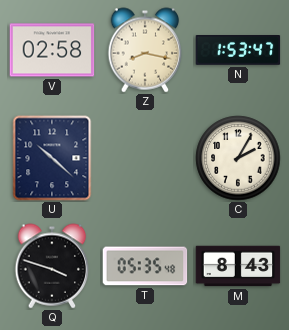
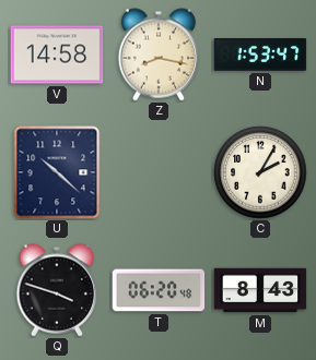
V: 02:58 -> 14:58 (57, 55)
T: 05:35 -> 06:20 (159, 290)
